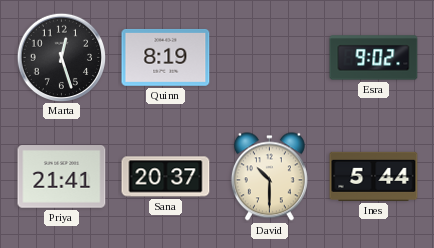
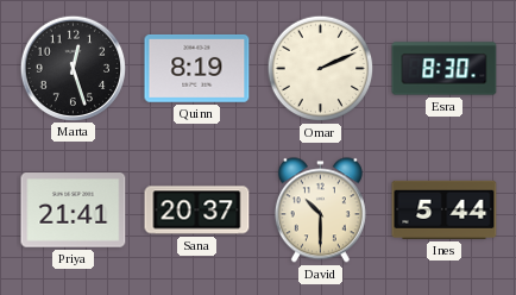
Omar: none -> 2:11 (321, 69)
Esra: 9:02 -> 8:30 (445, 69)
